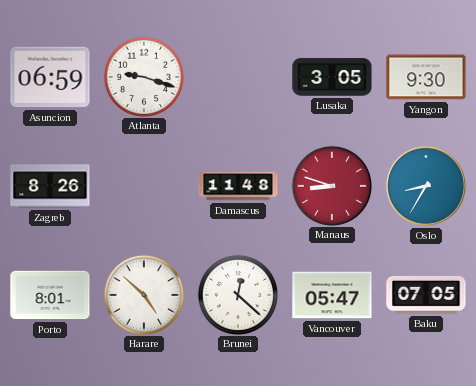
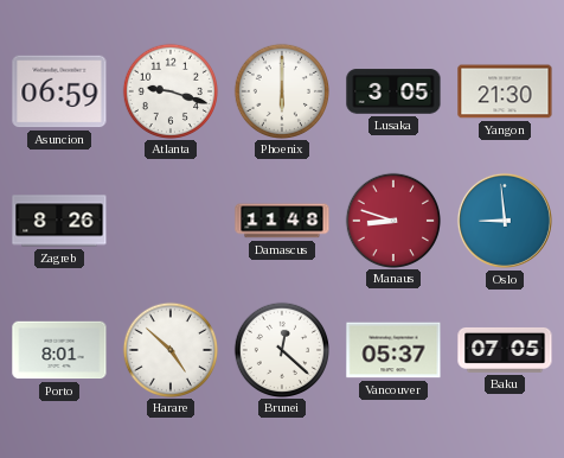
Phoenix: none -> 6:00 (281, 90)
Yangon: 9:30 -> 21:30 (505, 91)
Oslo: 8:35 -> 8:59 (505, 221)
Vancouver: 05:47 -> 05:37 (393, 350)
